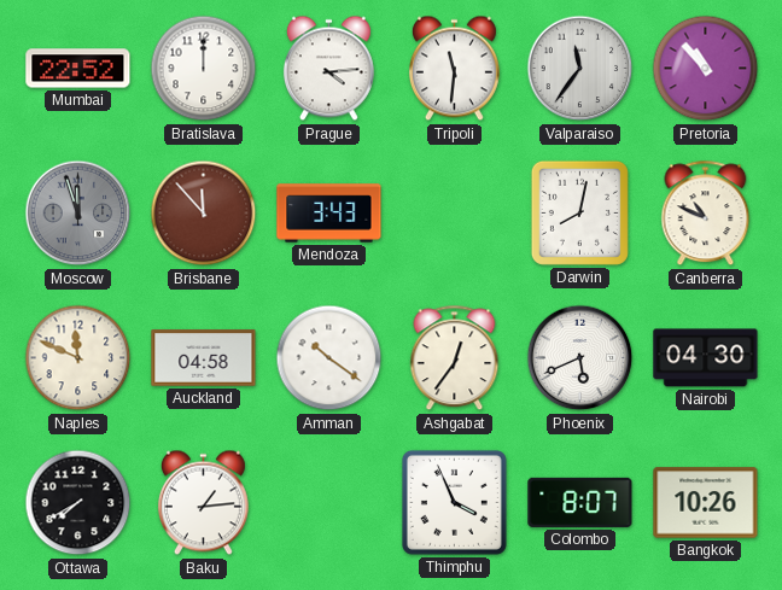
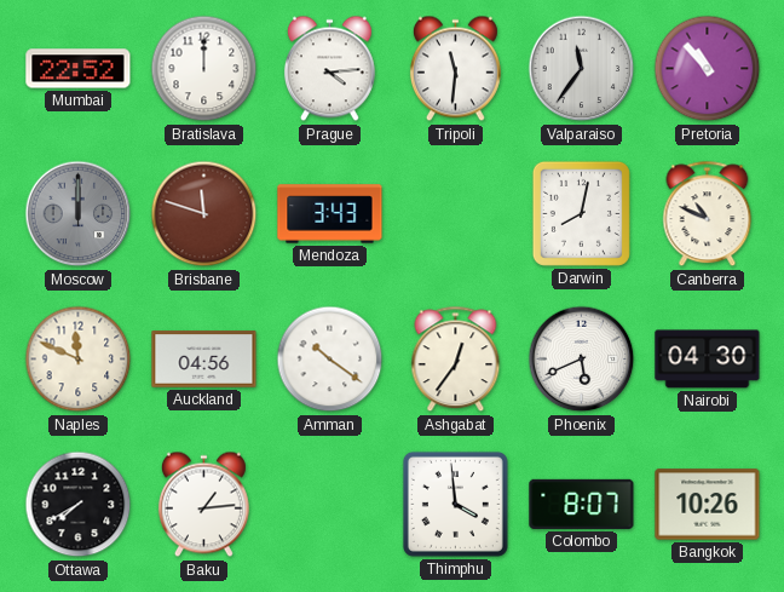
Moscow: 11:57 -> 12:00 (79, 214)
Brisbane: 11:53 -> 11:48 (204, 214)
Auckland: 04:58 -> 04:56 (204, 360)
Thimphu: 3:56 -> 3:59 (455, 504)
